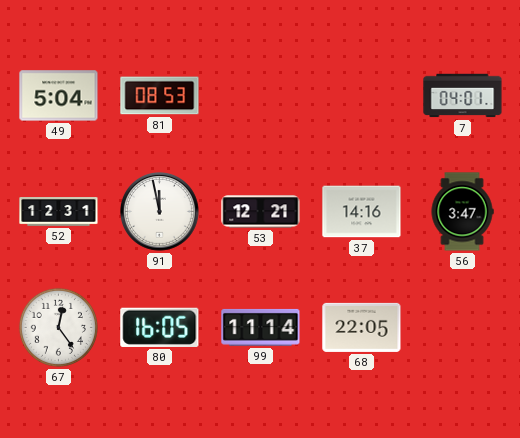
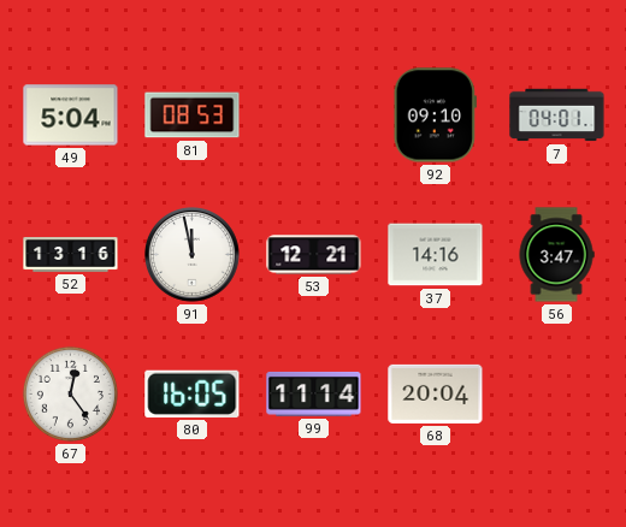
92: none -> 09:10 (435, 116)
52: 12:31 -> 13:16 (71, 255)
68: 22:05 -> 20:04 (436, 393)
